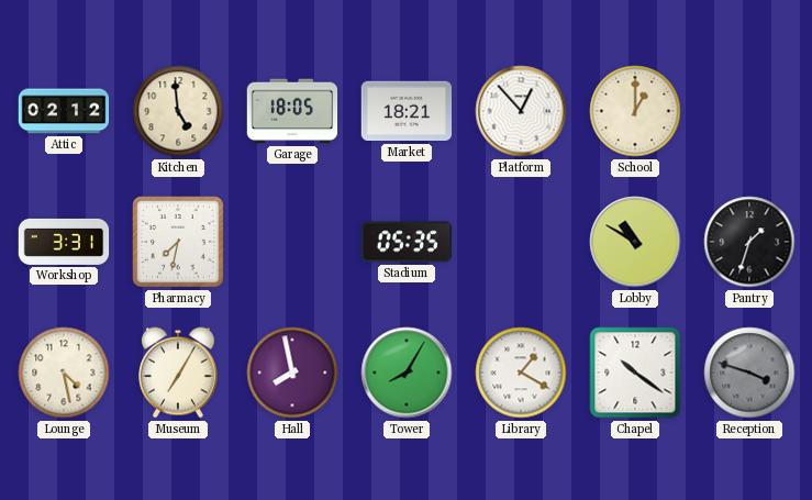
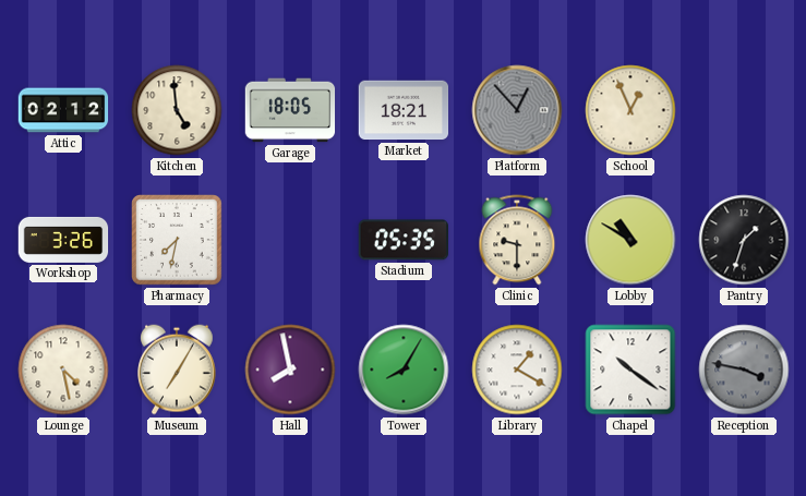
Platform dial: white -> grey (517, 110)
School: 1:00 -> 12:56 (630, 110)
Workshop: 3:31 -> 3:26 (63, 240)
Clinic: none -> 9:30 (517, 240)
Reception: 3:48 -> 3:47 (744, 370)
